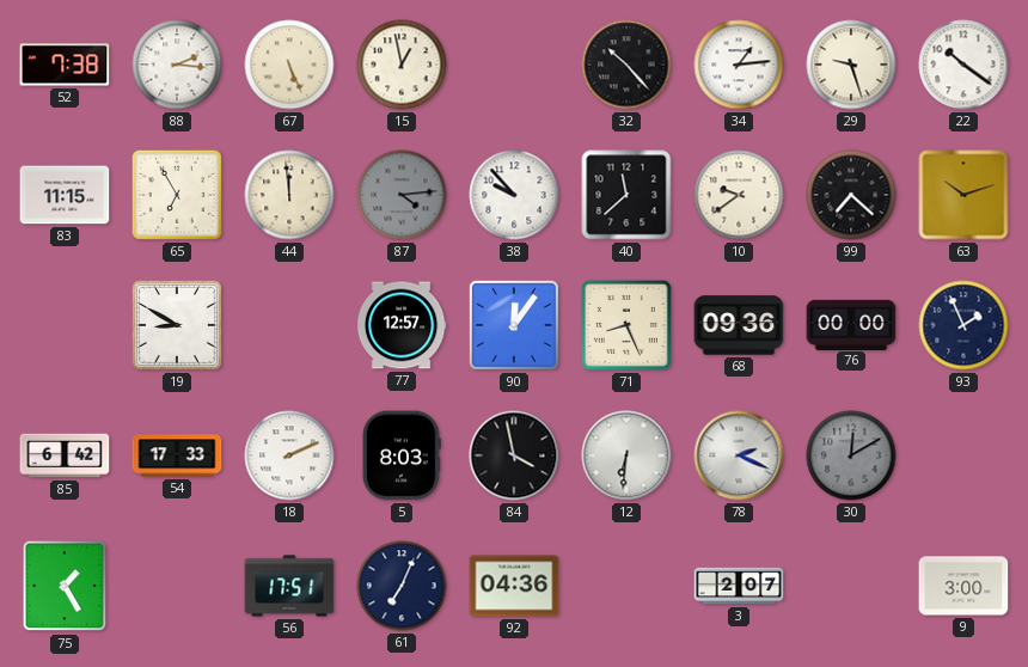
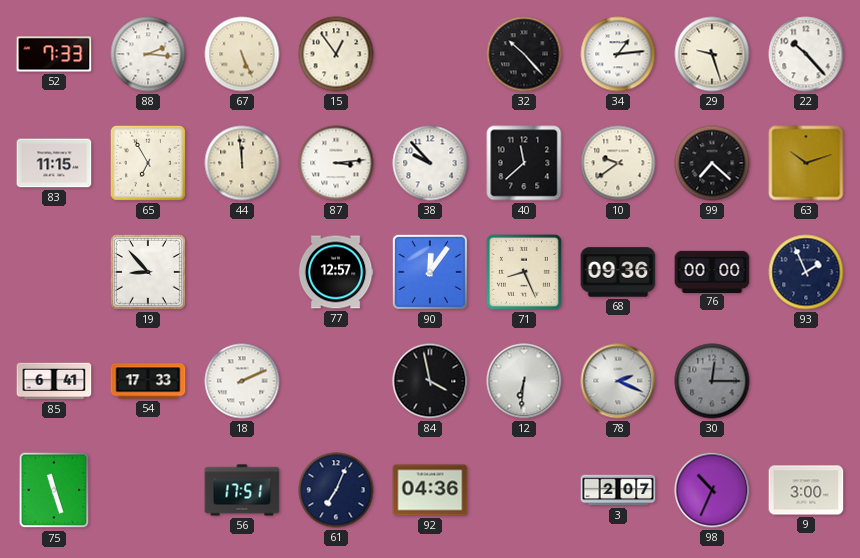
52: 7:38 -> 7:33 (54, 54)
15: 12:58 -> 12:54 (336, 54)
22: 10:21 -> 10:23 (806, 54)
87: 4:14 -> 3:14 (336, 163)
87 dial: grey -> white (336, 163)
19: 8:50 -> 8:53 (148, 272)
85: 6:42 -> 6:41 (54, 381)
5: 8:03 -> none (402, 455)
30: 12:10 -> 12:15 (712, 381)
75: 1:25 -> 11:27 (54, 490)
98: none -> 10:34 (712, 490)
